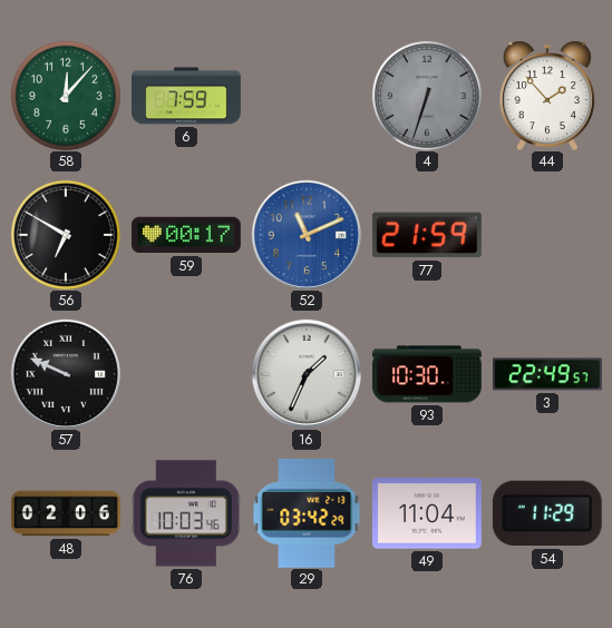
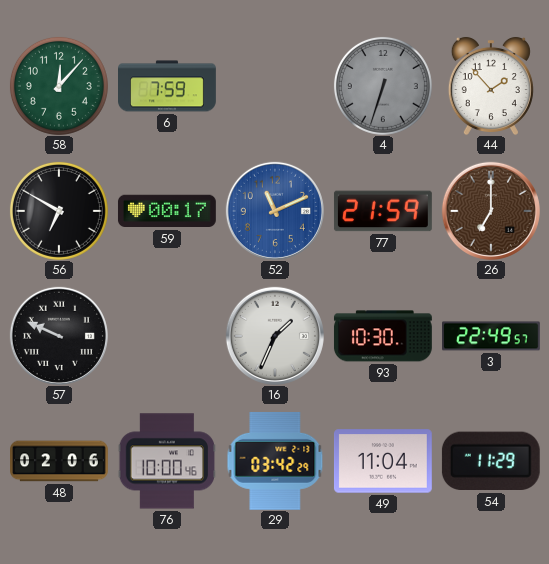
26: none -> 7:00 (491, 211)
76: 10:03 -> 10:00 (167, 461)
